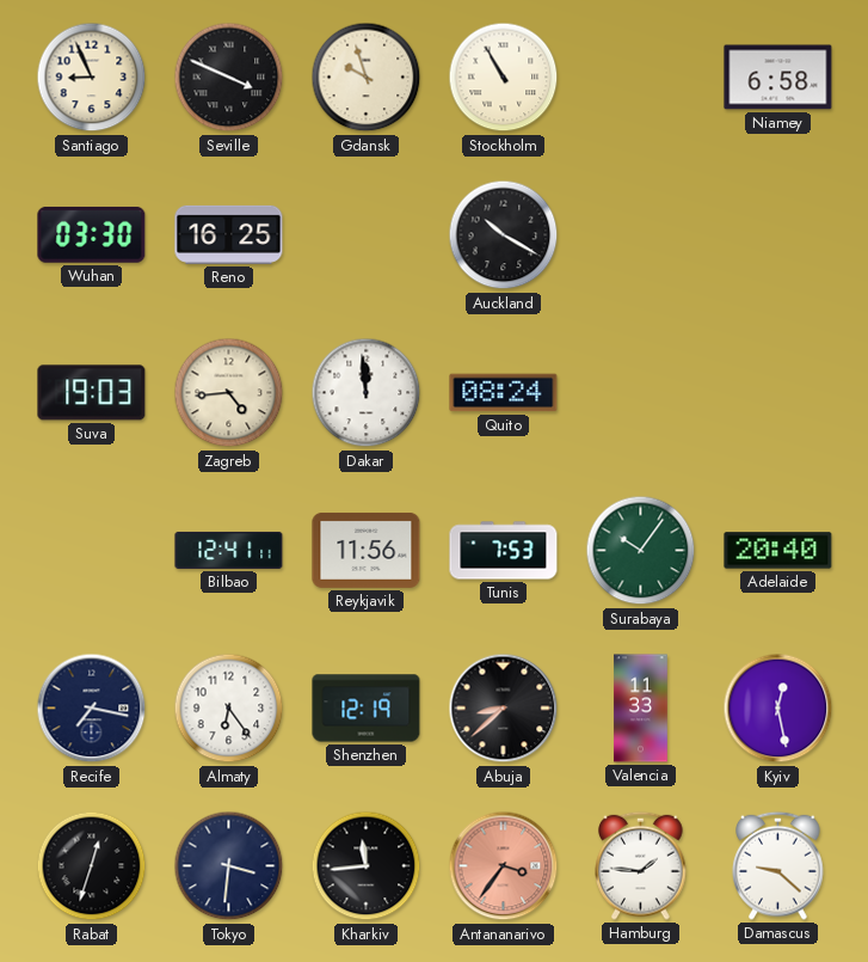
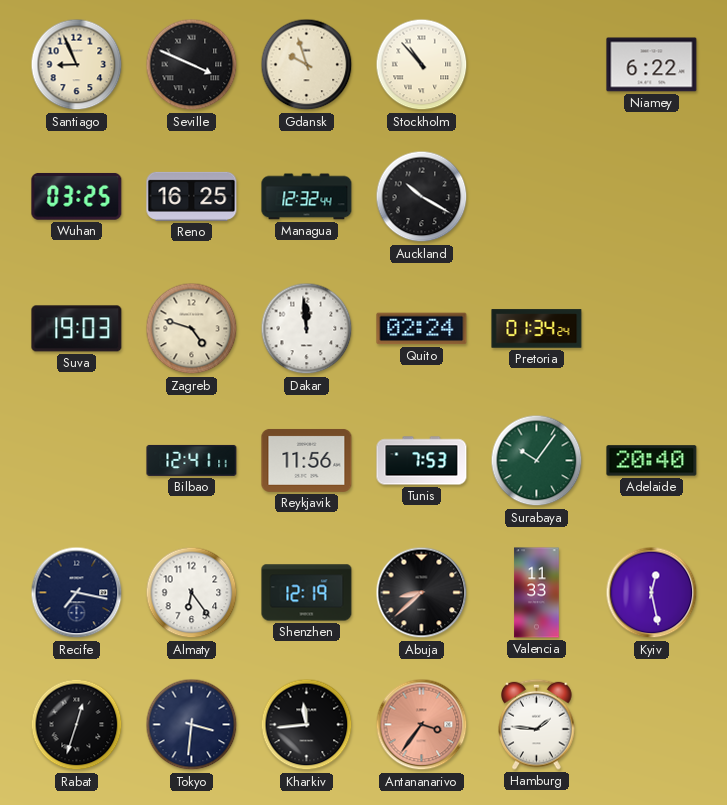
Stockholm: 10:55 -> 10:53 (422, 65)
Niamey: 6:58 -> 6:22 (652, 65)
Wuhan: 03:30 -> 03:25 (77, 196)
Managua: none -> 12:32 (307, 197)
Zagreb: 4:44 -> 4:48 (192, 329)
Quito: 08:24 -> 02:24 (422, 329)
Pretoria: none -> 01:34 (537, 329)
Damascus: 9:22 -> none (778, 865)
